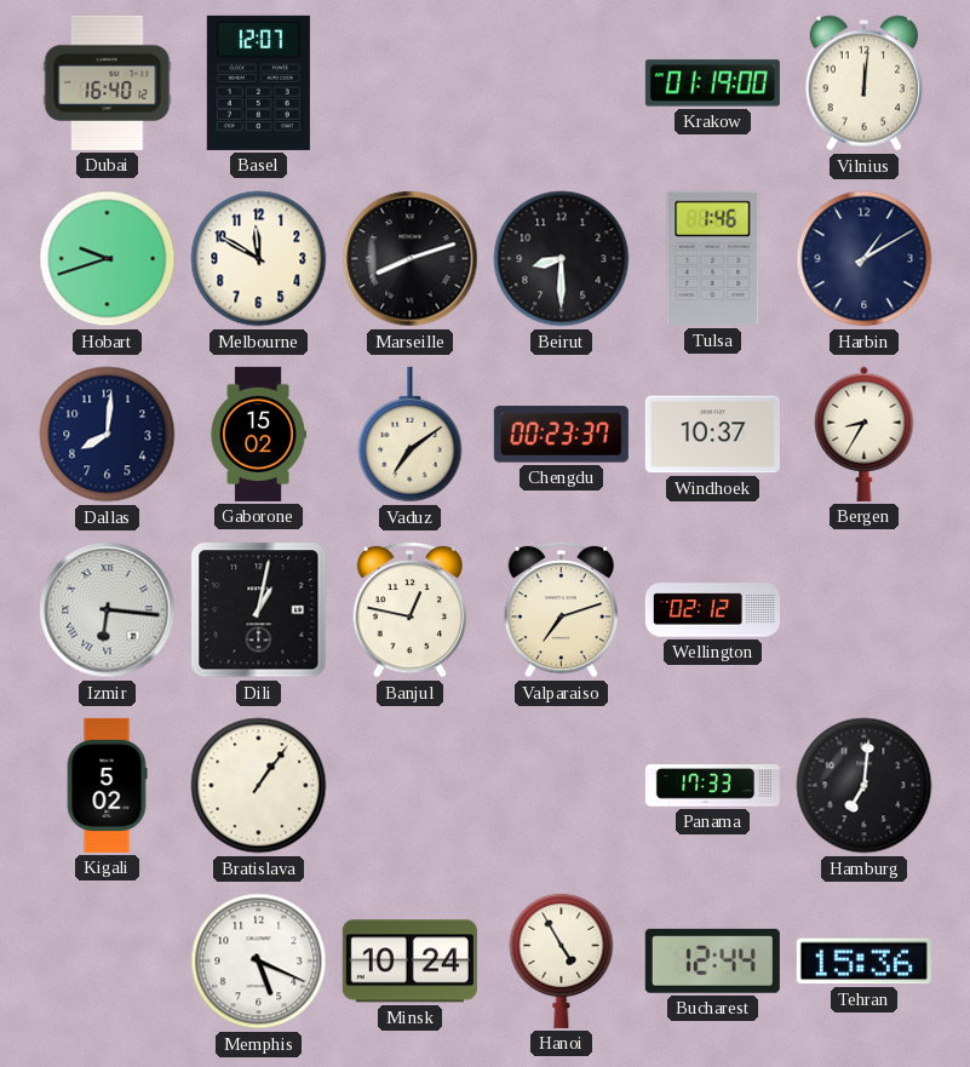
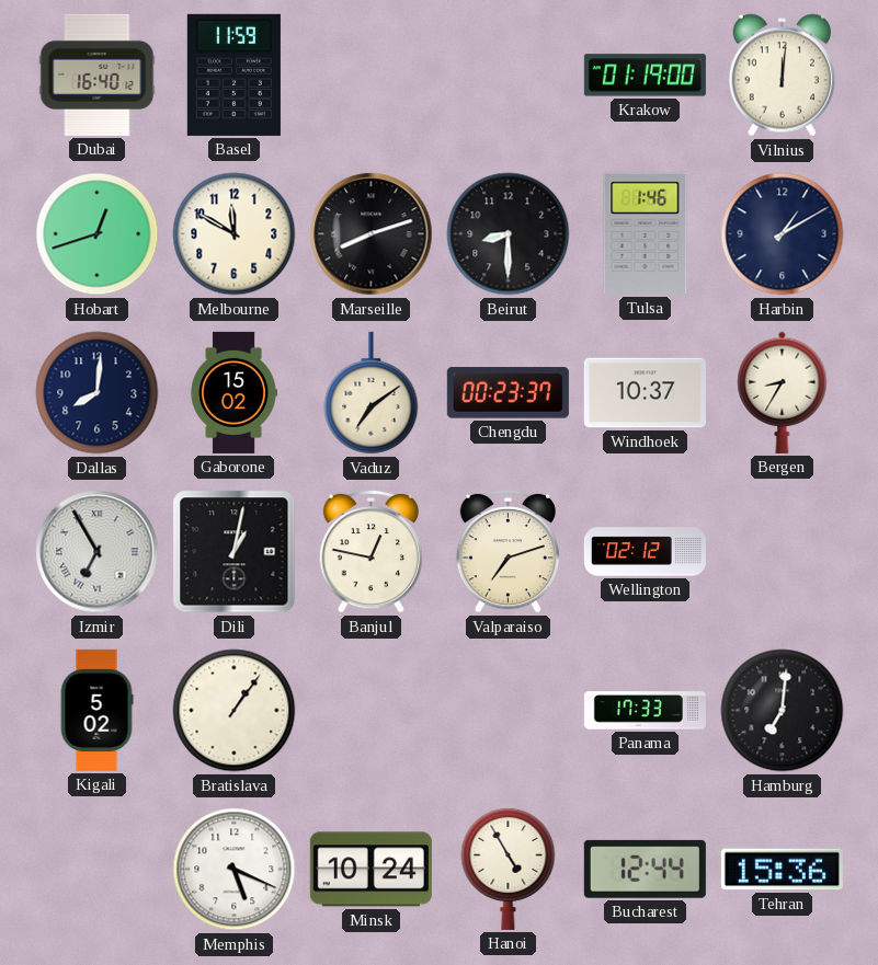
Basel: 12:07 -> 11:59 (233, 74)
Hobart: 9:42 -> 12:42 (98, 234)
Izmir: 6:16 -> 6:55 (98, 552)
